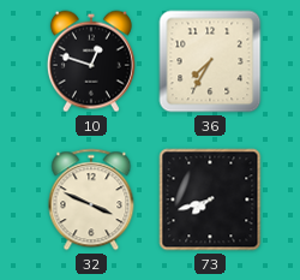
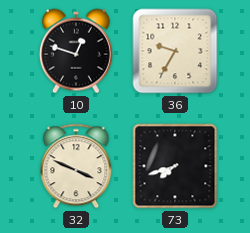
36: 7:35 -> 9:35 (175, 51)
